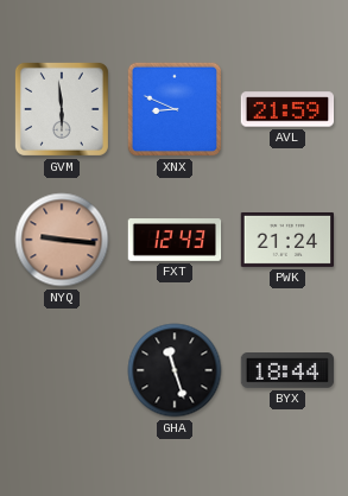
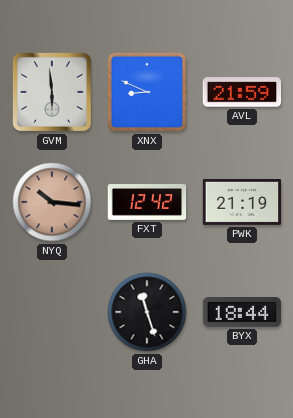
NYQ: 9:16 -> 10:16 (52, 202)
FXT: 12:43 -> 12:42 (147, 203)
PWK: 21:24 -> 21:19 (242, 202)
